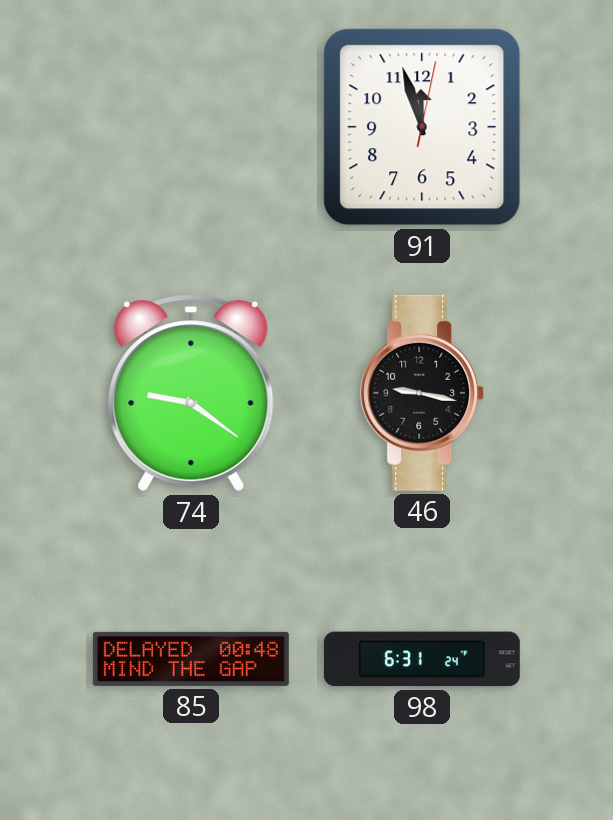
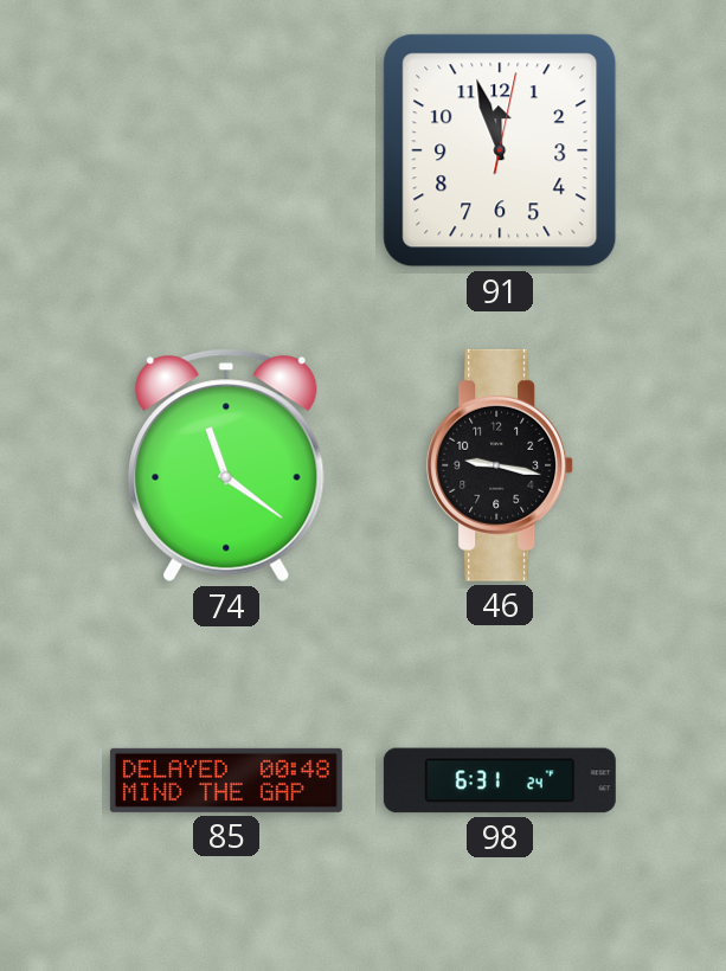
74: 9:21 -> 11:21 (226, 465)
